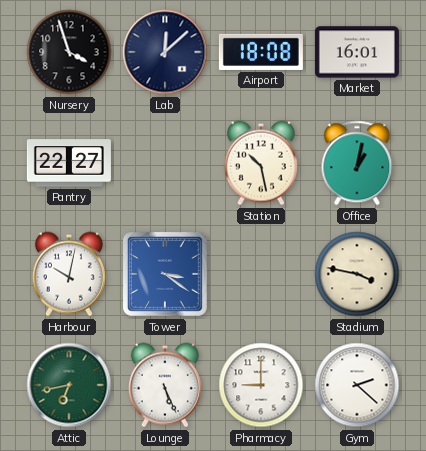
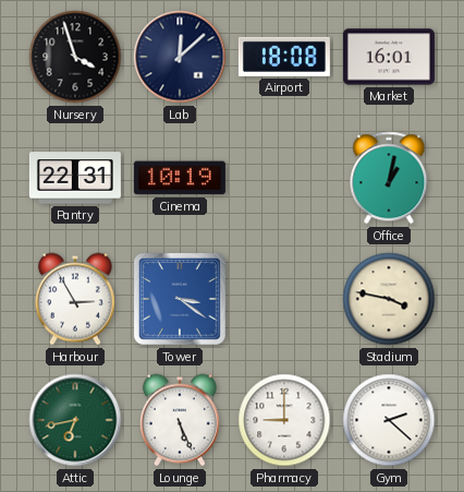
Pantry: 22:27 -> 22:31 (75, 178)
Cinema: none -> 10:19 (180, 178)
Station: 10:28 -> none (261, 163)
Harbour: 10:02 -> 2:55 (75, 299)
